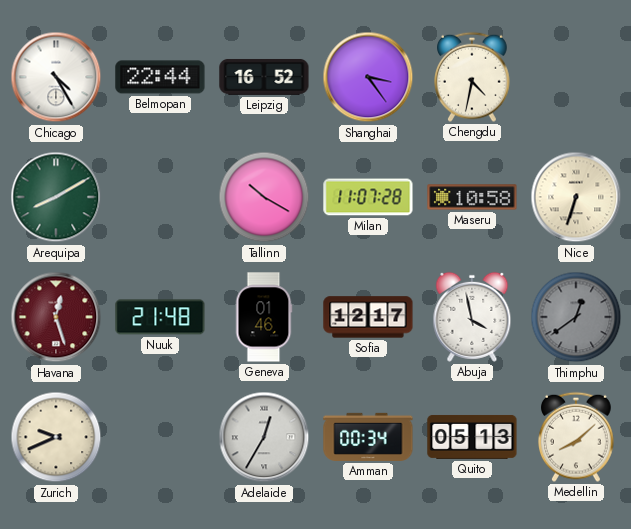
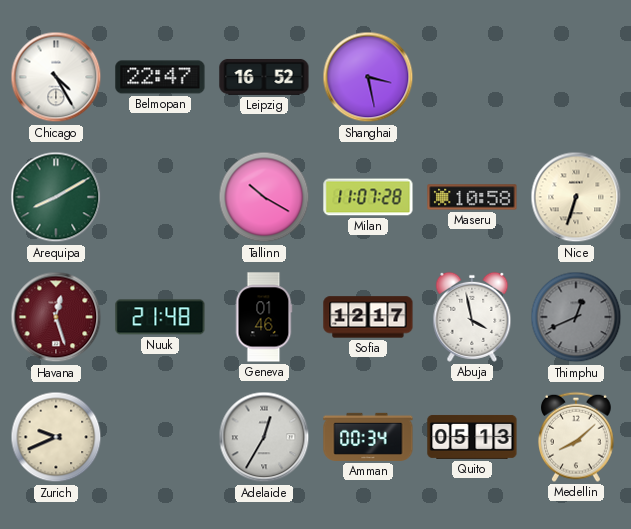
Belmopan: 22:44 -> 22:47 (160, 77)
Shanghai: 3:24 -> 3:28 (368, 77)
Chengdu: 4:32 -> none (473, 77)
Thimphu: 12:39 -> 12:41 (576, 317)
